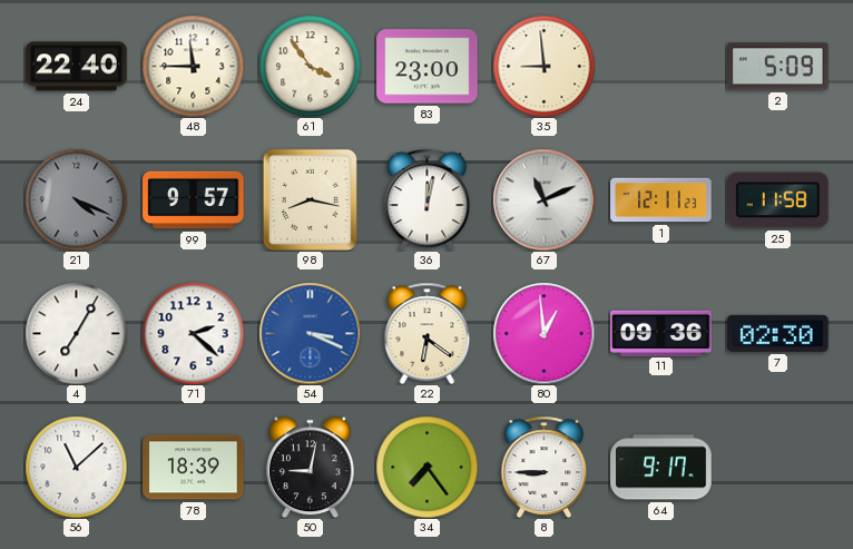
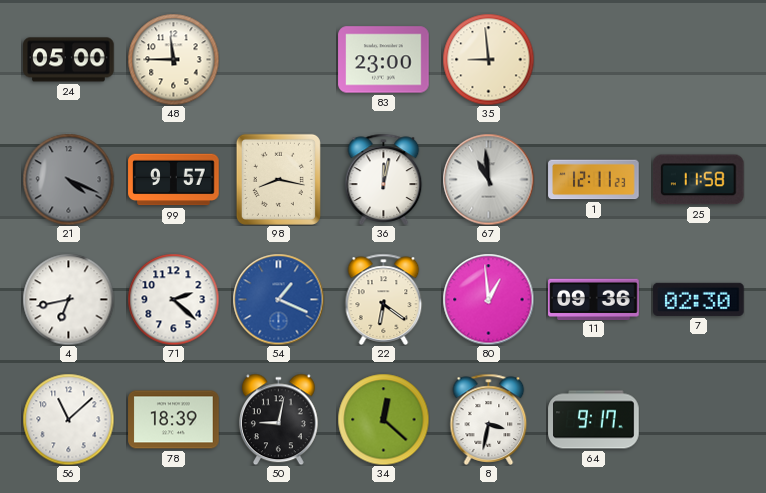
24: 22:40 -> 05:00 (69, 60)
61: 3:54 -> none (310, 66)
2: 5:09 -> none (778, 67)
67: 11:11 -> 10:59 (488, 179)
4: 7:05 -> 6:43 (68, 299)
54: 3:19 -> 1:19 (278, 299)
34: 7:24 -> 12:22 (383, 419)
8: 8:45 -> 3:32 (489, 419)
